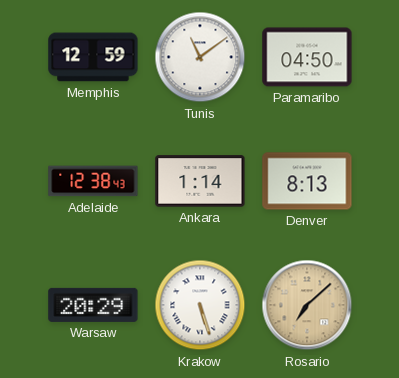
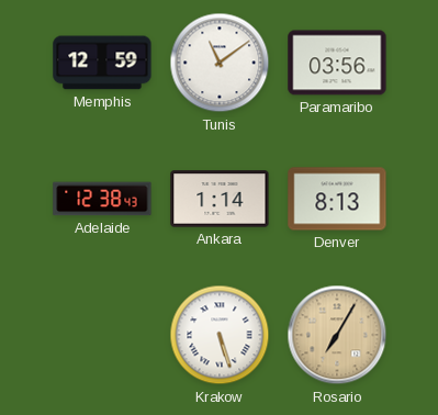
Paramaribo: 04:50 -> 03:56 (337, 63)
Warsaw: 20:29 -> none (93, 305)
Rosario: 7:08 -> 7:05 (337, 335)
